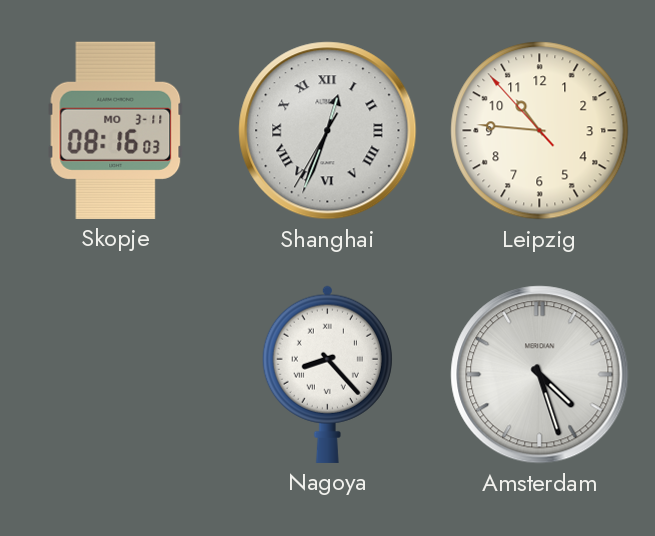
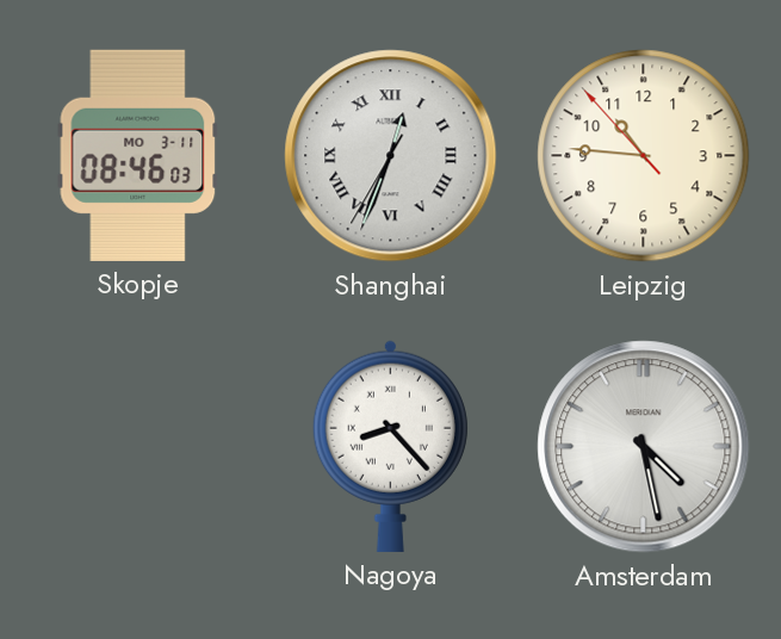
Skopje: 08:16 -> 08:46 (138, 155)
Amsterdam: 4:27 -> 4:28 (644, 447)
